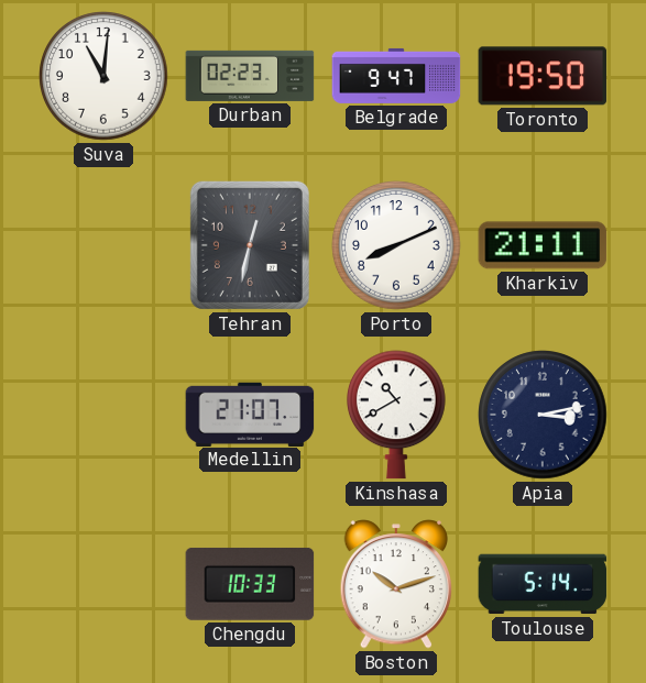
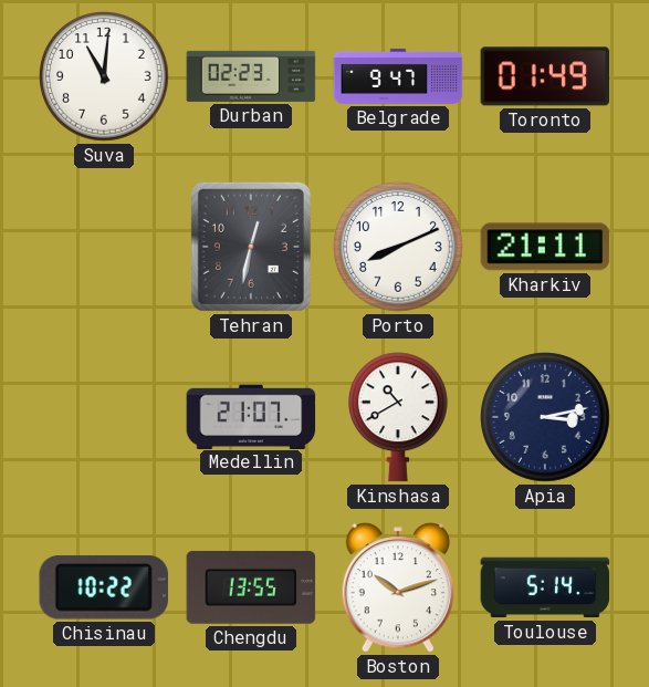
Toronto: 19:50 -> 01:49 (545, 76)
Chisinau: none -> 10:22 (103, 589)
Chengdu: 10:33 -> 13:55 (251, 587)
